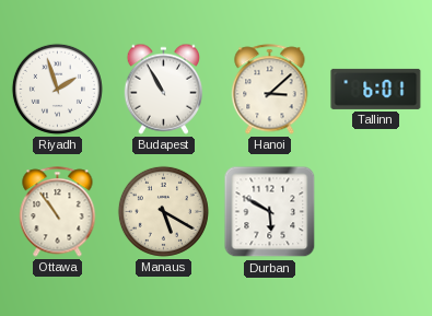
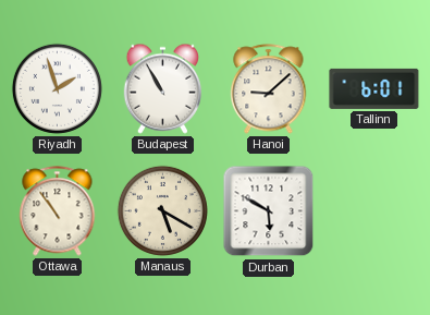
Hanoi: 3:08 -> 9:08 (269, 89)
